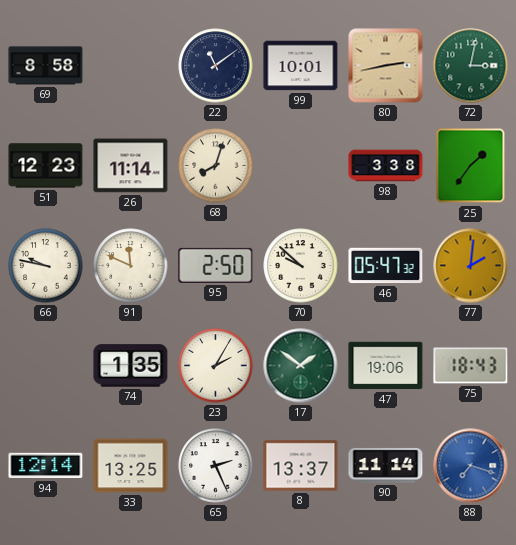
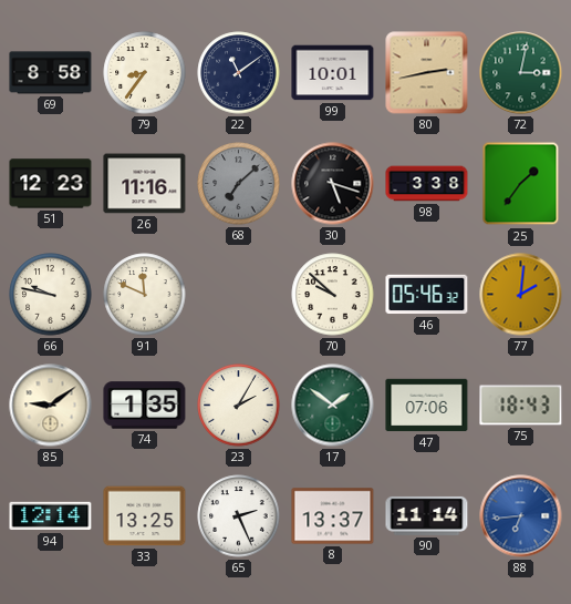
79: none -> 8:36 (145, 73)
26: 11:14 -> 11:16 (145, 184)
68: 8:03 -> 7:08 (239, 184)
68 dial: cream -> grey (239, 184)
30: none -> 5:18 (333, 184)
95: 2:50 -> none (216, 265)
46: 05:47 -> 05:46 (427, 295)
85: none -> 9:09 (51, 406)
47: 19:06 -> 07:06 (427, 406)
88: 7:18 -> 6:44 (521, 516)
